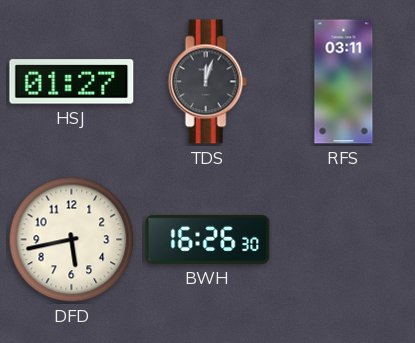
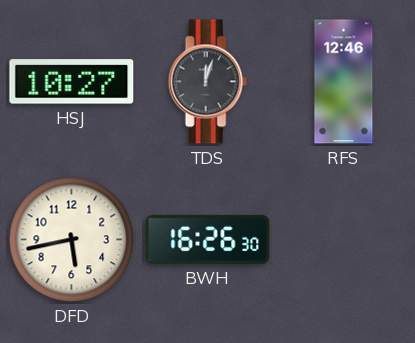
HSJ: 01:27 -> 10:27 (72, 82)
RFS: 03:11 -> 12:46 (344, 82)
